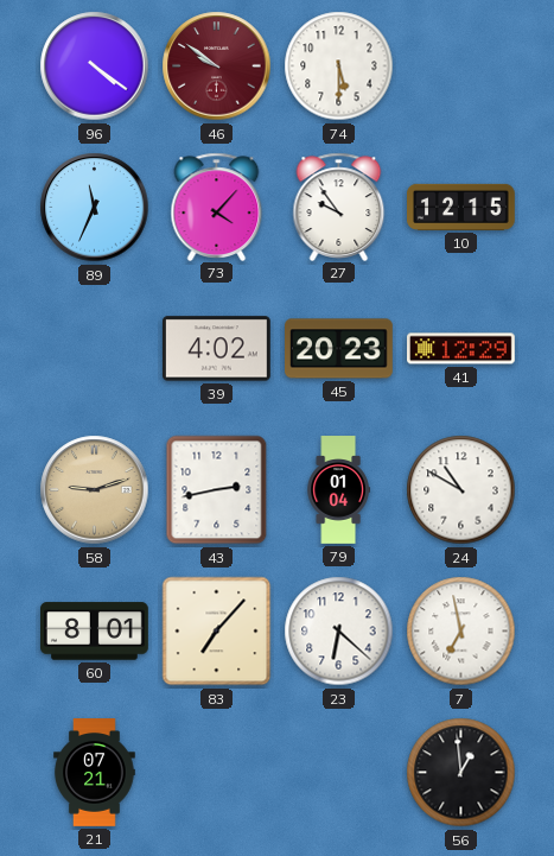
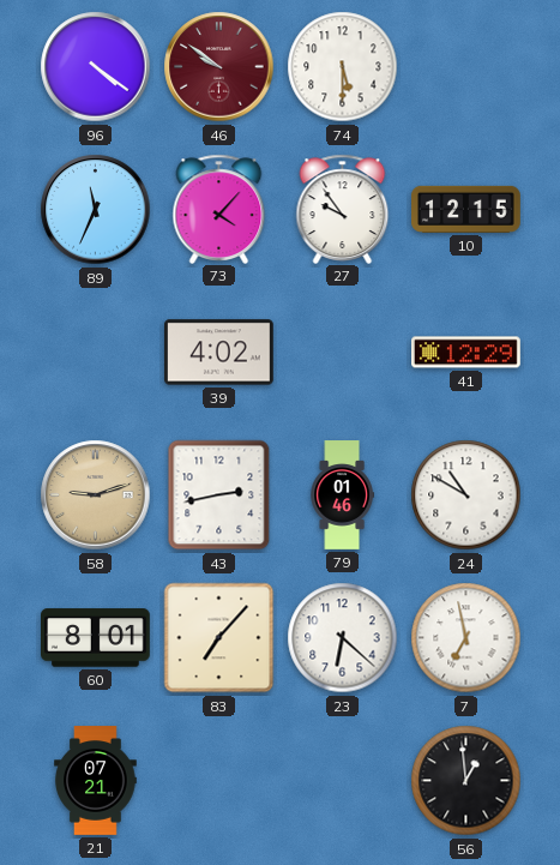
45: 20:23 -> none (339, 349)
79: 01:04 -> 01:46 (342, 495)
